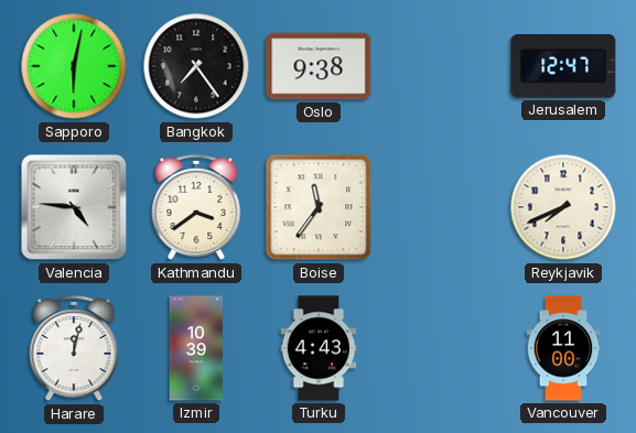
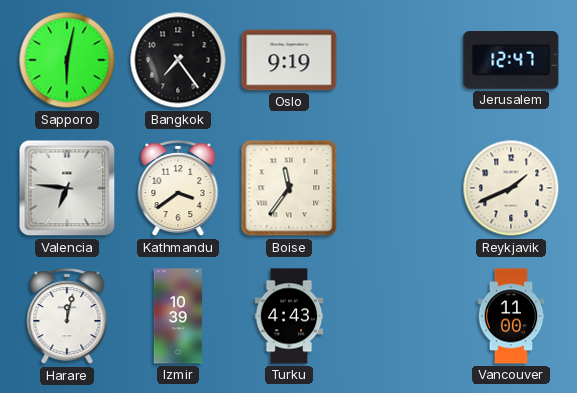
Oslo: 9:38 -> 9:19 (289, 60)
Valencia: 4:46 -> 6:46 (67, 188)
Reykjavik: 7:41 -> 1:41 (511, 188)
